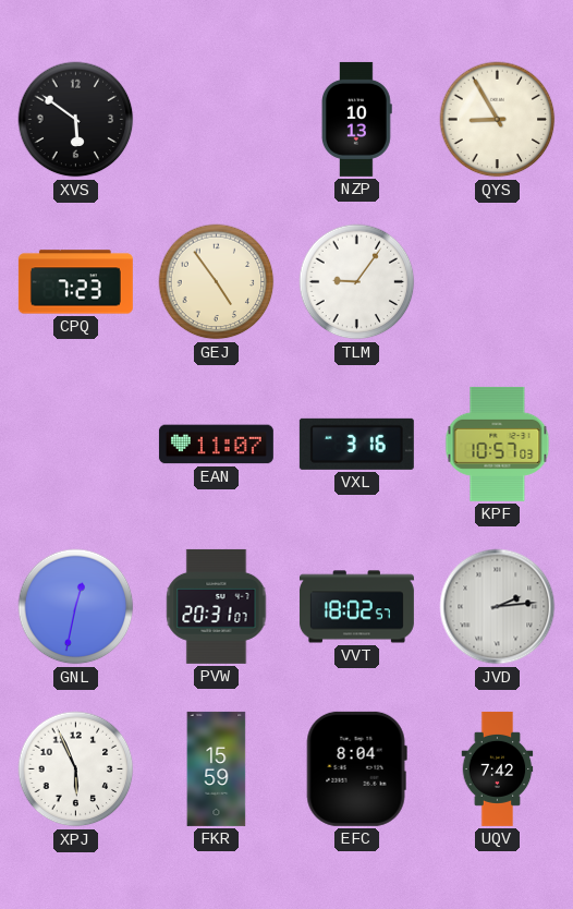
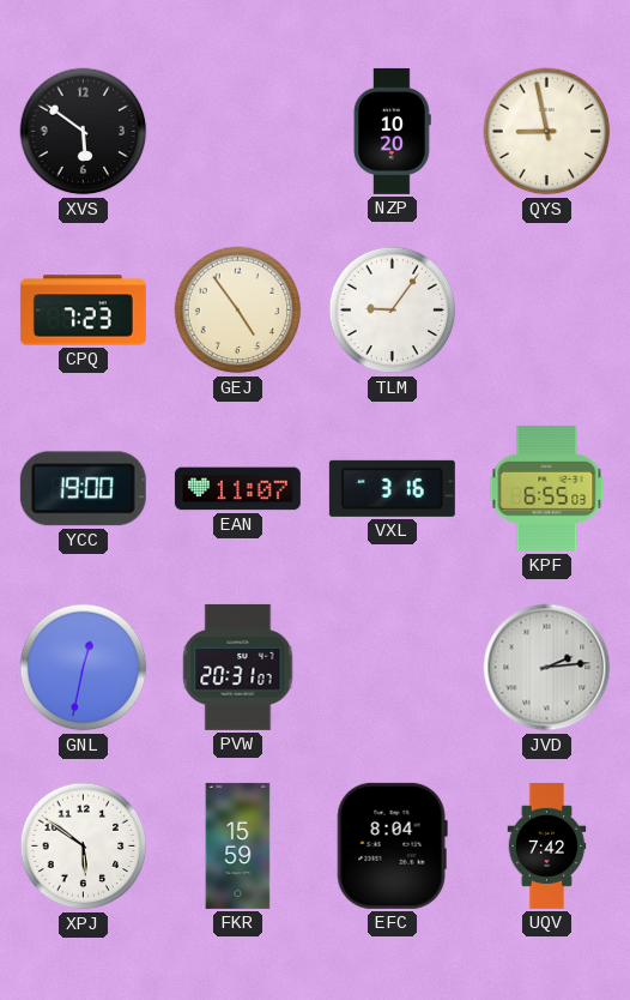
NZP: 10:13 -> 10:20 (392, 131)
QYS: 8:55 -> 8:58 (547, 132)
YCC: none -> 19:00 (83, 489)
KPF: 10:57 -> 6:55 (547, 488)
VVT: 18:02 -> none (356, 607)
XPJ: 5:56 -> 5:51 (84, 847)
